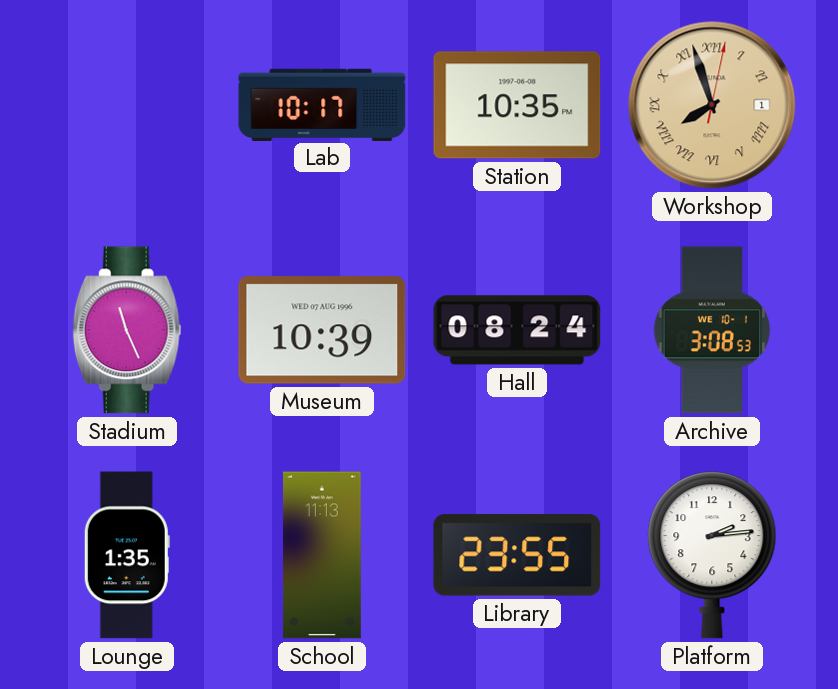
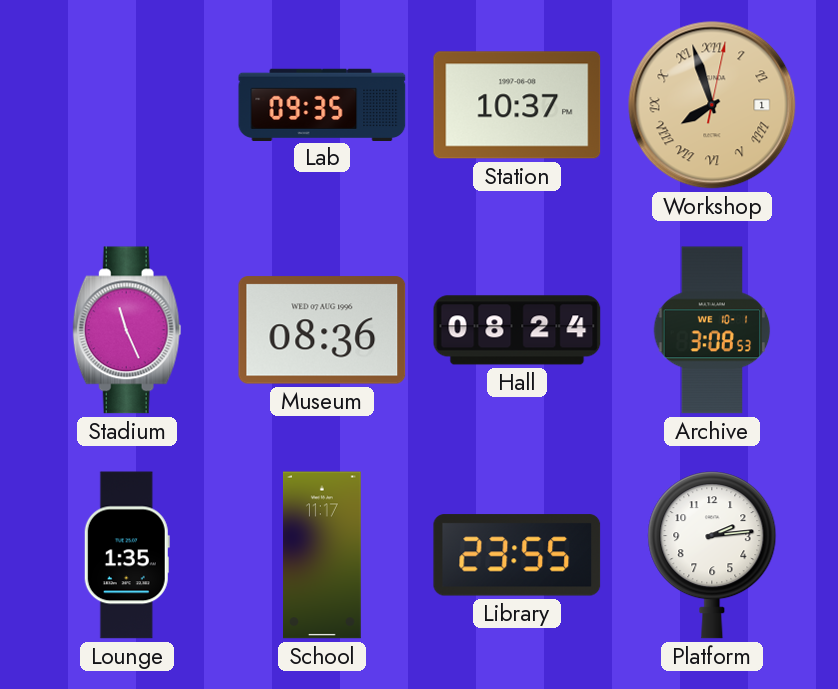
Lab: 10:17 -> 09:35 (322, 104)
Station: 10:35 -> 10:37 (517, 105)
Museum: 10:39 -> 08:36 (322, 330)
School: 11:13 -> 11:17 (323, 555)
